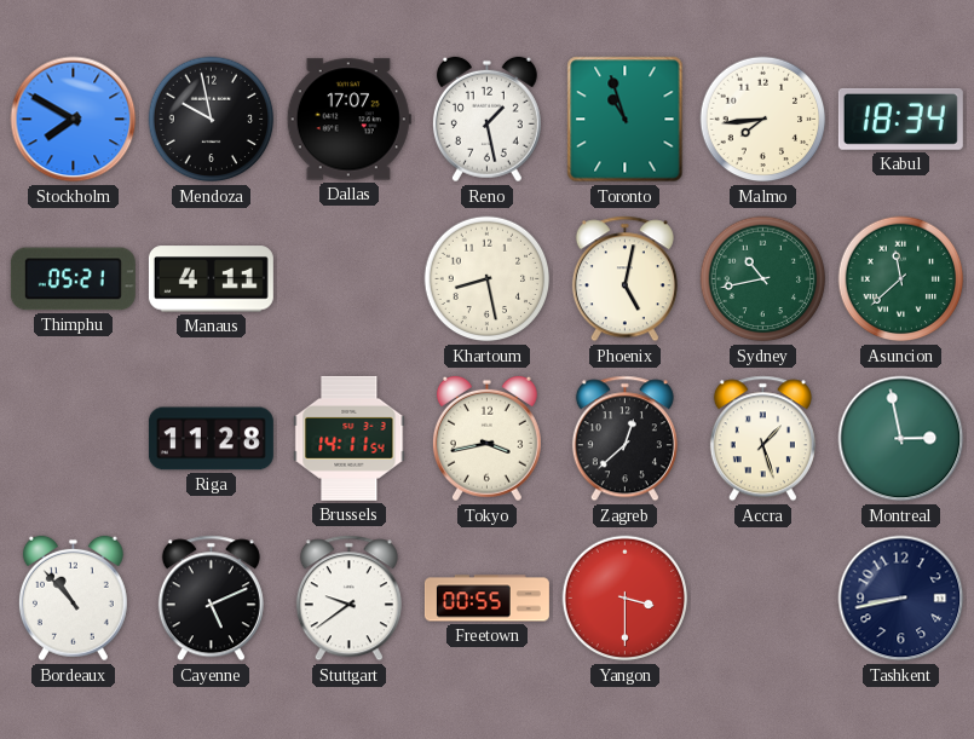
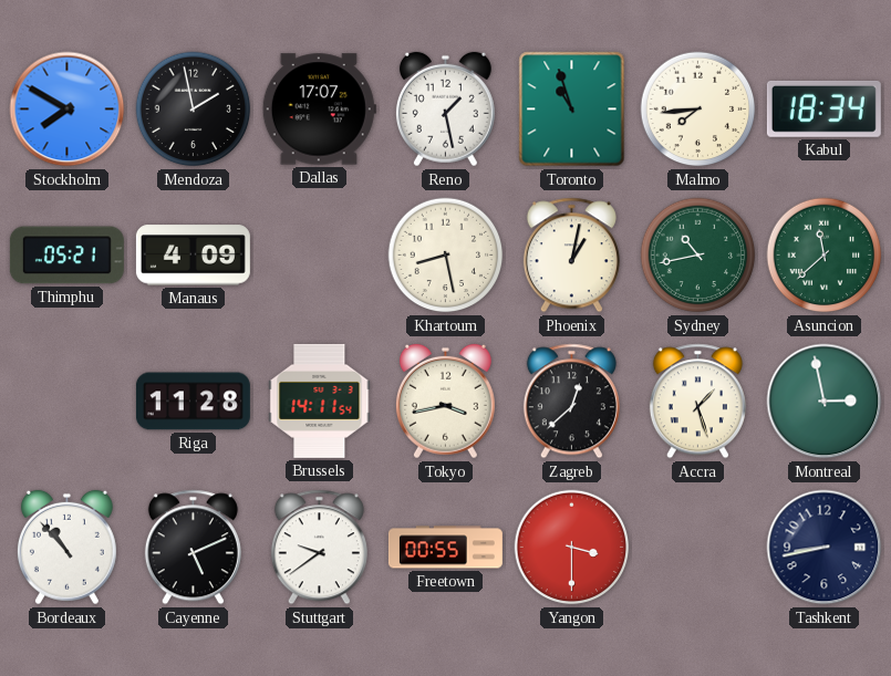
Mendoza: 9:58 -> 1:58 (194, 110)
Manaus: 4:11 -> 4:09 (193, 256)
Phoenix: 5:02 -> 1:02 (571, 256)
